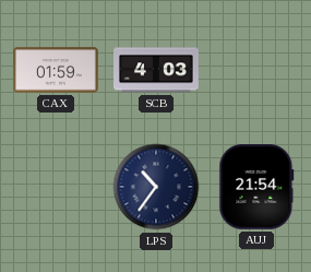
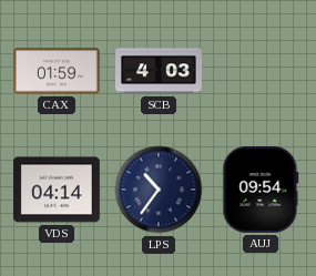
VDS: none -> 04:14 (58, 190)
AUJ: 21:54 -> 09:54 (261, 190)
